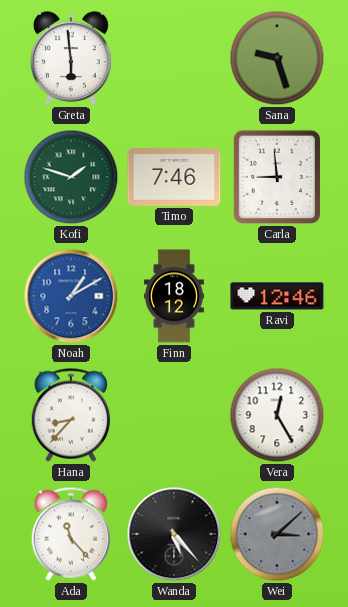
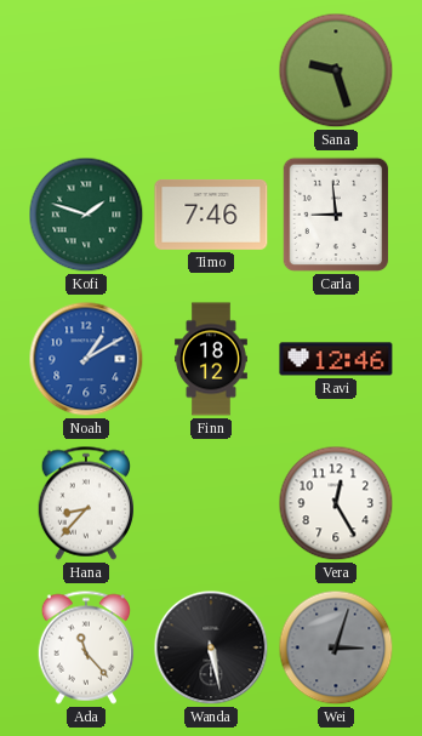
Greta: 5:59 -> none (72, 59)
Wanda: 5:23 -> 5:28 (211, 647)
Wei: 3:08 -> 3:03 (336, 647)
